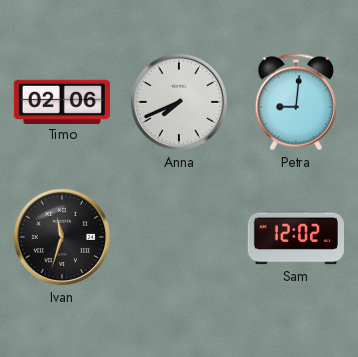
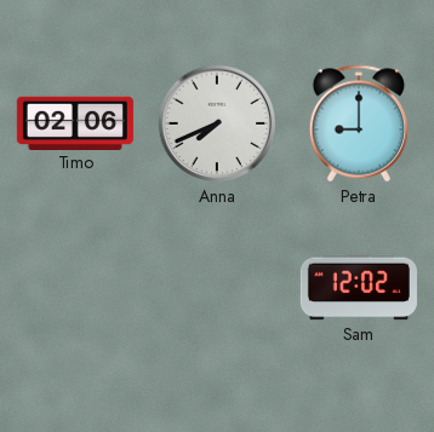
Petra: 9:01 -> 9:00 (359, 123)
Ivan: 11:33 -> none (62, 237)
